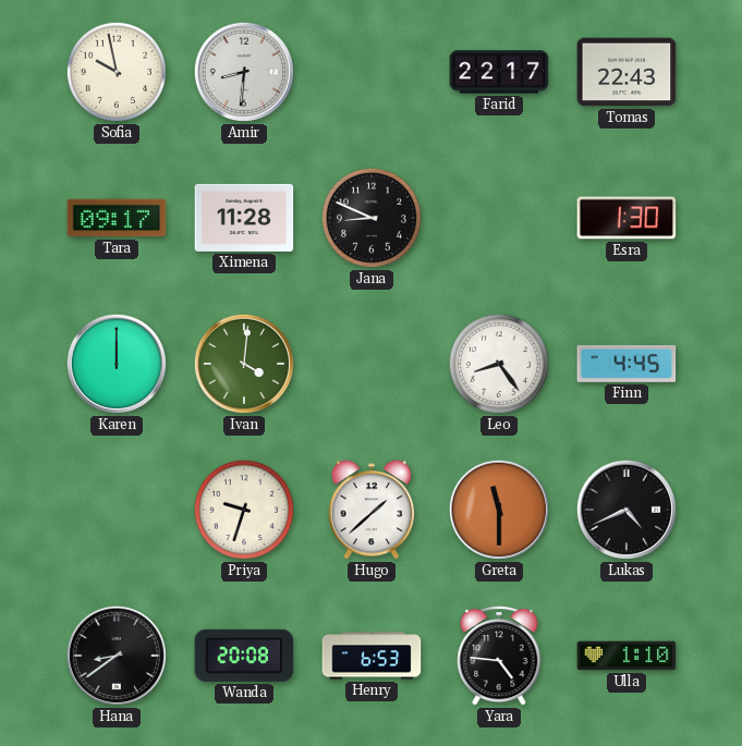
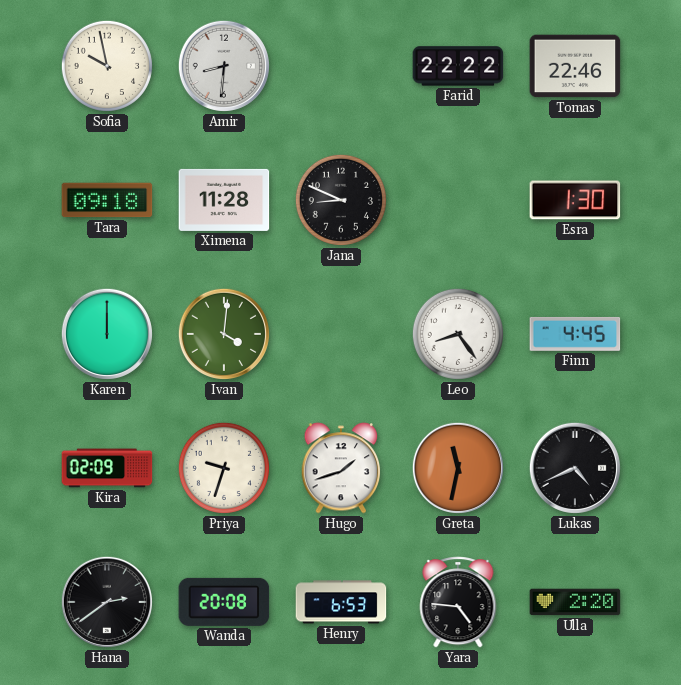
Farid: 22:17 -> 22:22 (458, 66)
Tomas: 22:43 -> 22:46 (575, 66)
Tara: 09:17 -> 09:18 (107, 200)
Kira: none -> 02:09 (107, 468)
Hugo: 1:38 -> 1:42 (341, 468)
Greta: 11:30 -> 11:32 (458, 468)
Hana: 8:39 -> 2:39 (107, 602)
Ulla: 1:10 -> 2:20 (575, 602)
